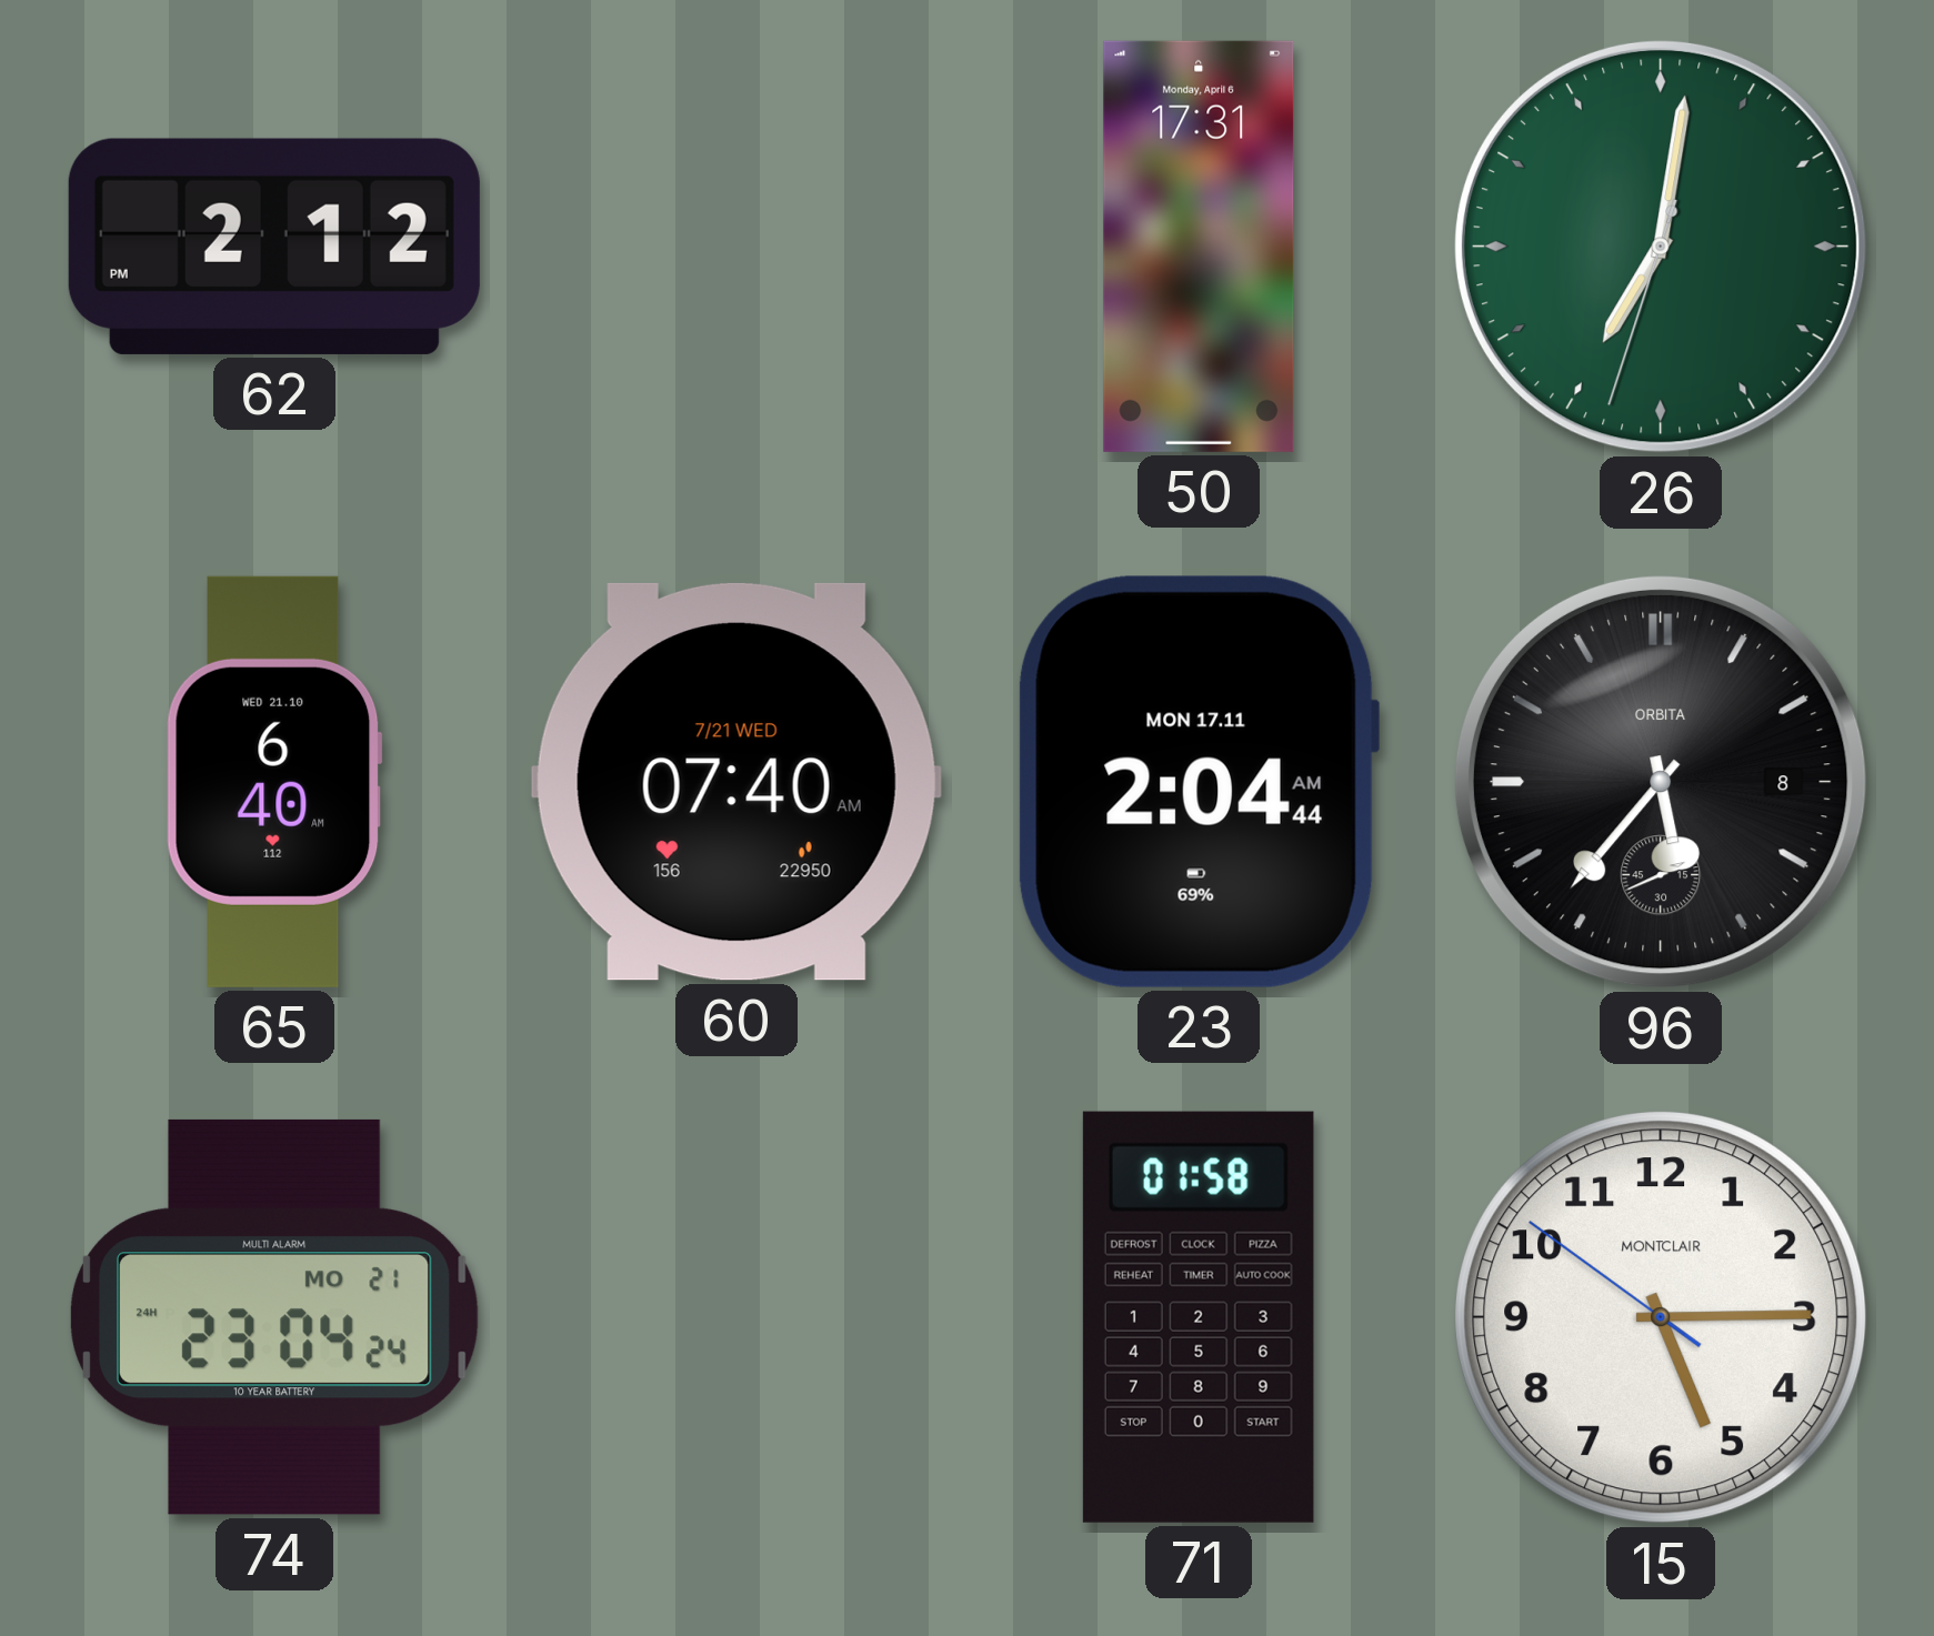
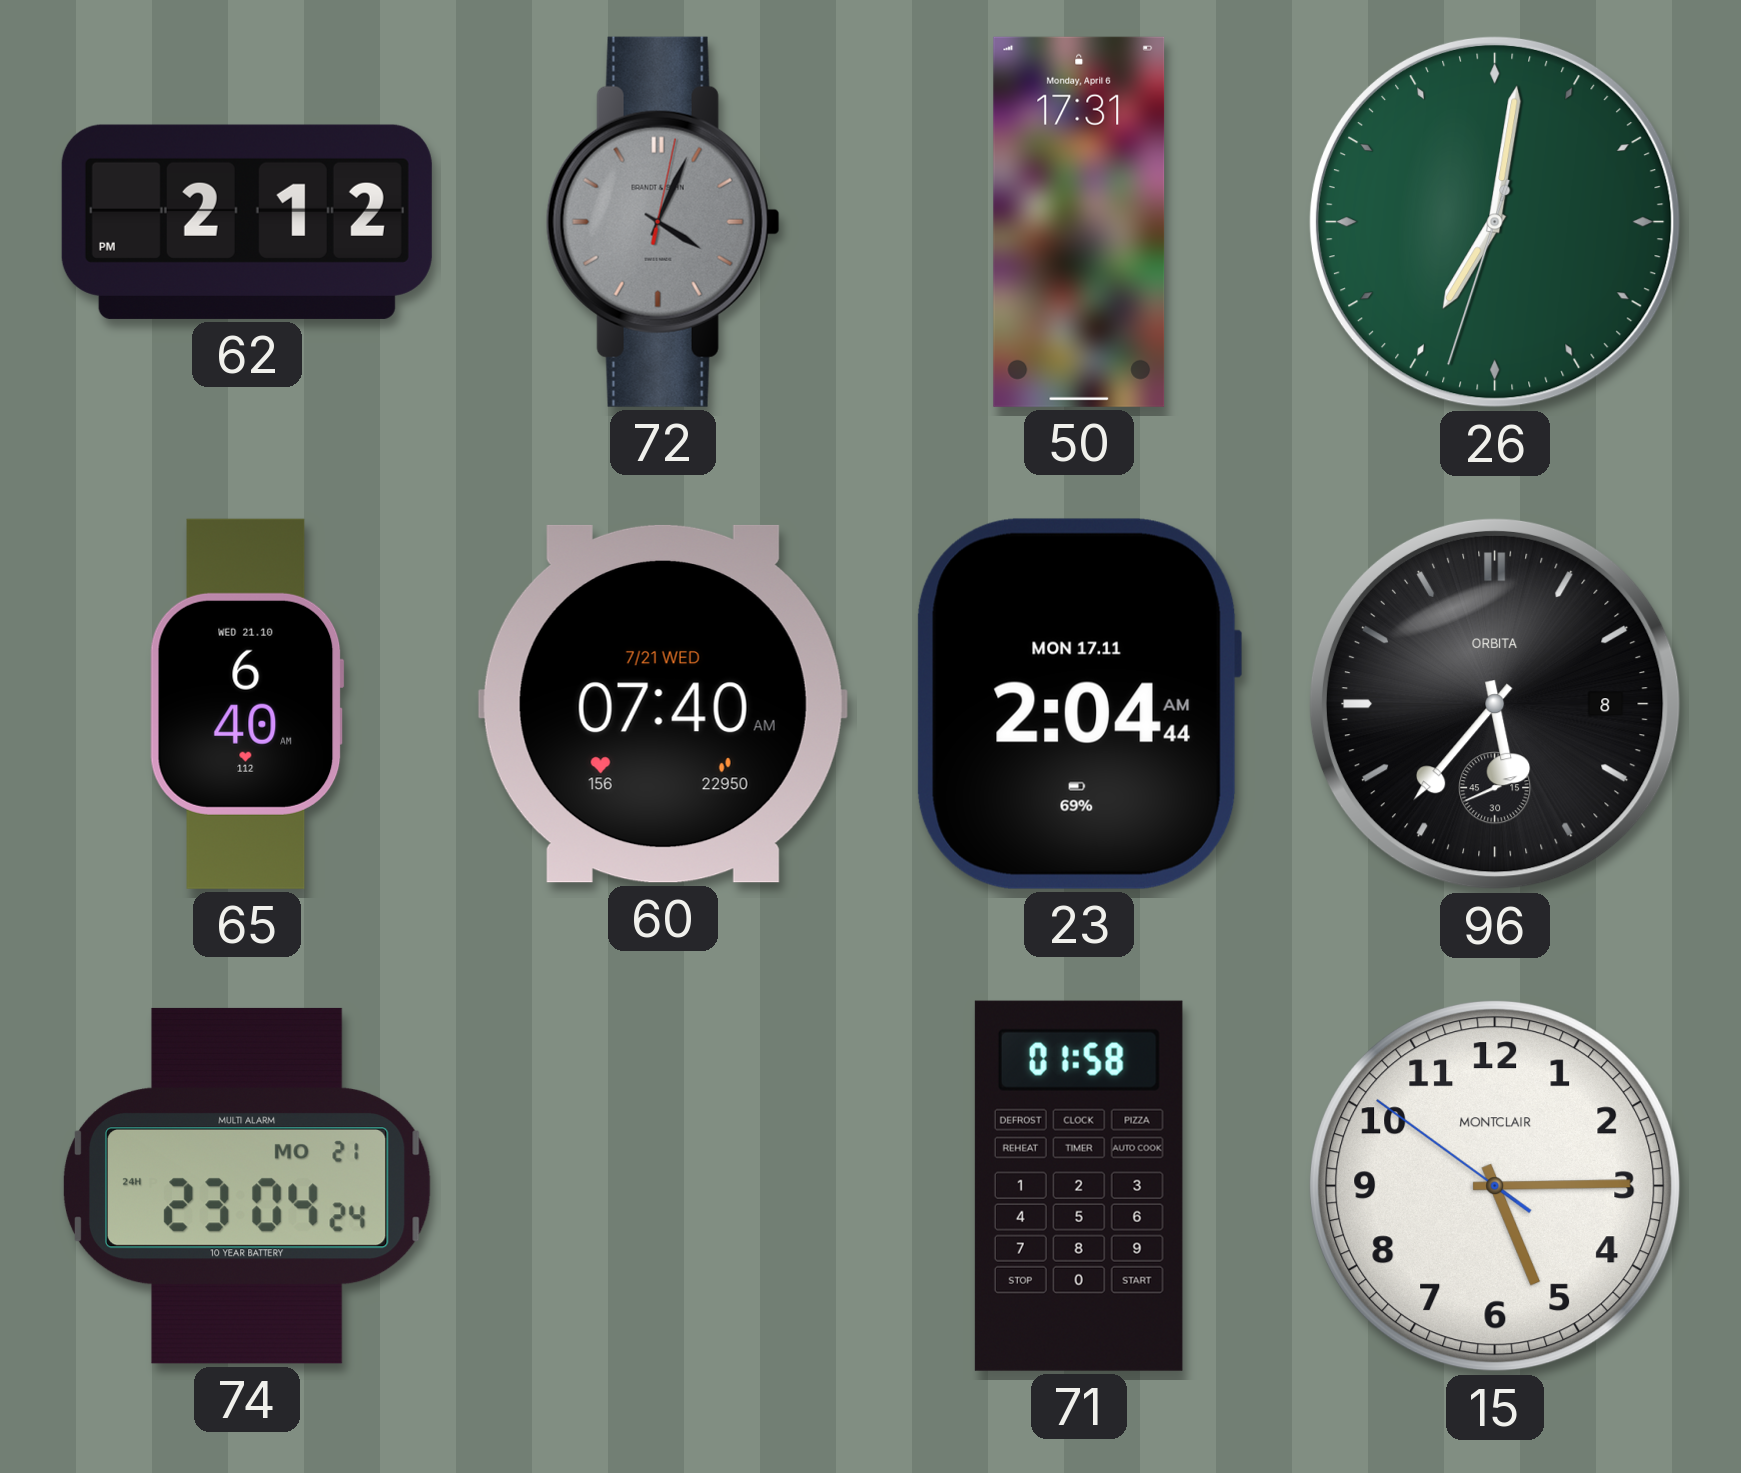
72: none -> 4:04 (663, 222)
